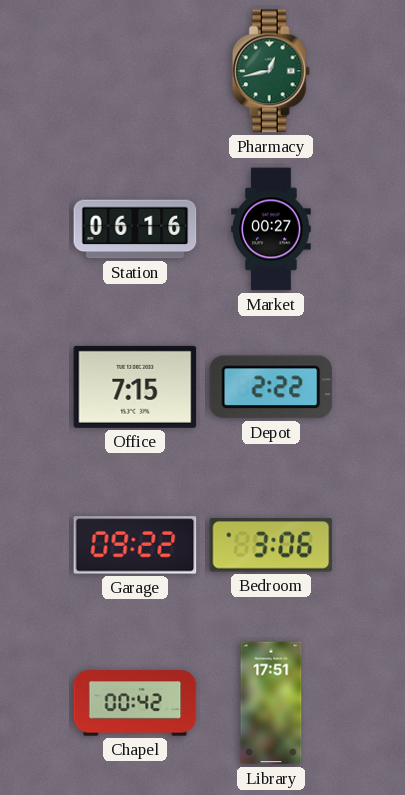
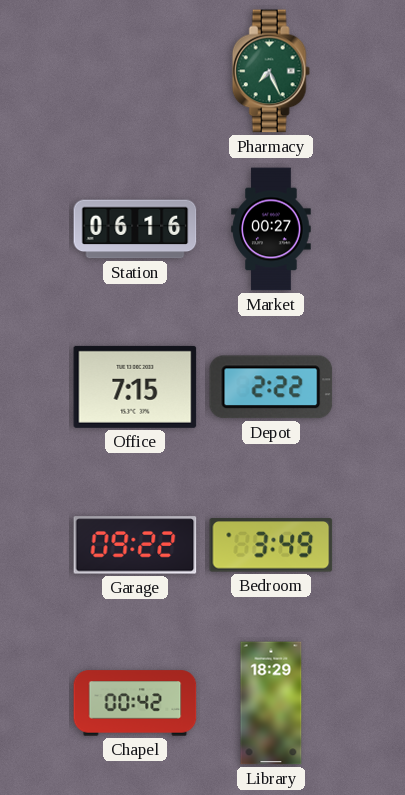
Pharmacy: 12:43 -> 7:26 (271, 71)
Bedroom: 3:06 -> 3:49 (271, 545)
Library: 17:51 -> 18:29 (271, 703)
